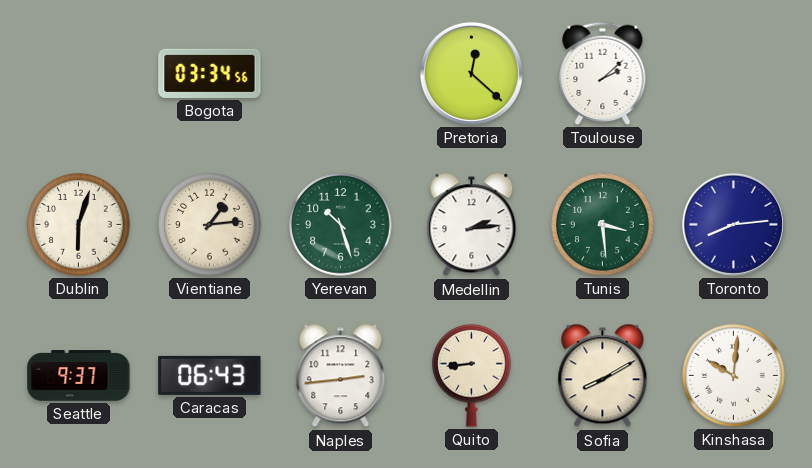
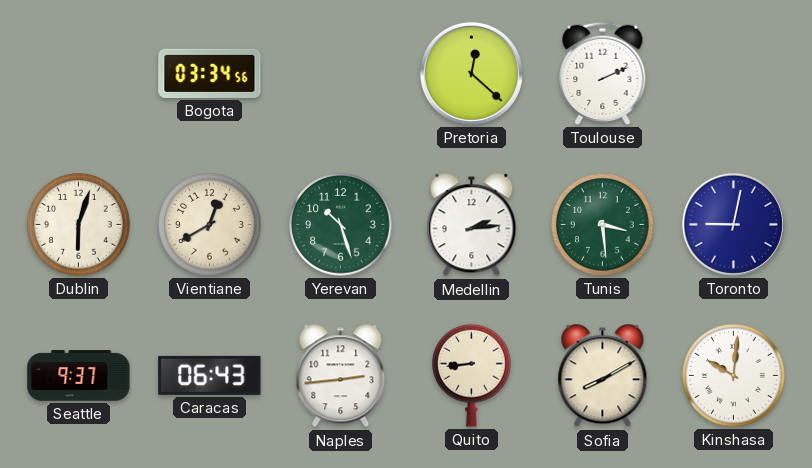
Toulouse: 2:08 -> 2:11 (603, 73)
Vientiane: 1:14 -> 12:40 (210, 225)
Toronto: 8:14 -> 9:02 (733, 224)
